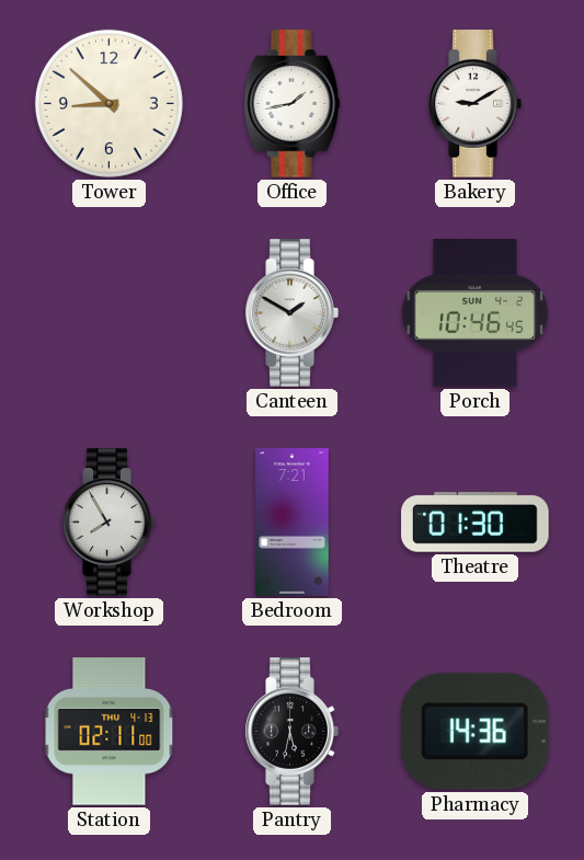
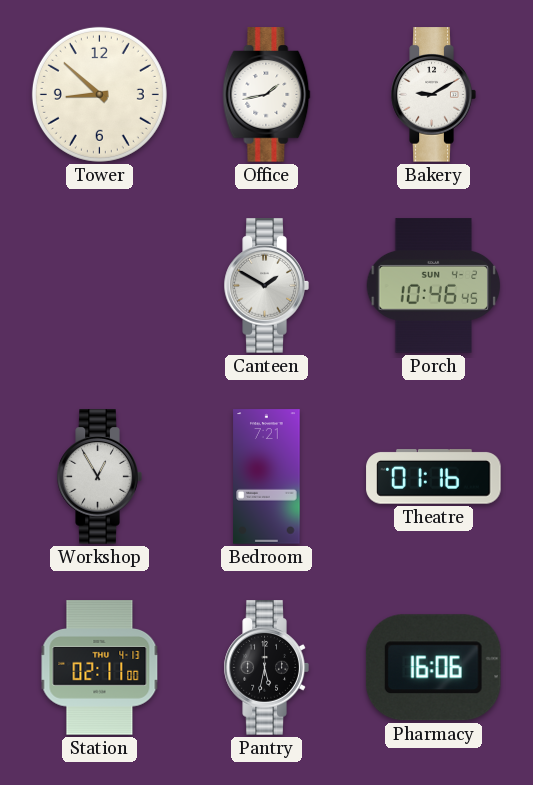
Workshop: 7:55 -> 12:55 (99, 477)
Theatre: 01:30 -> 01:16 (434, 477)
Pharmacy: 14:36 -> 16:06 (433, 668)
